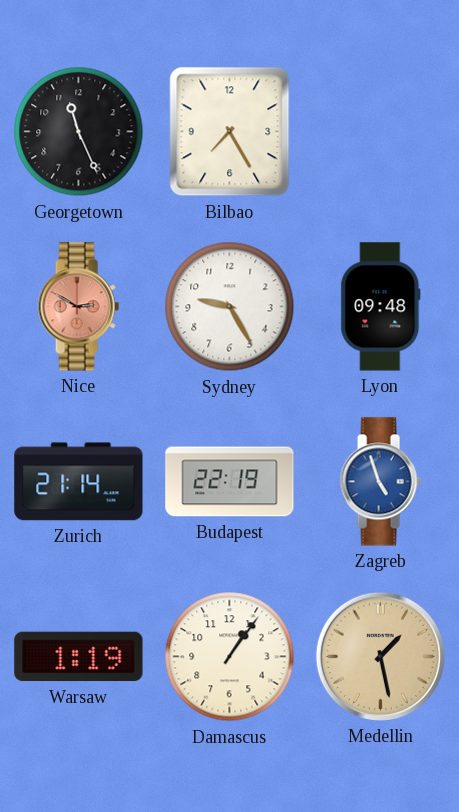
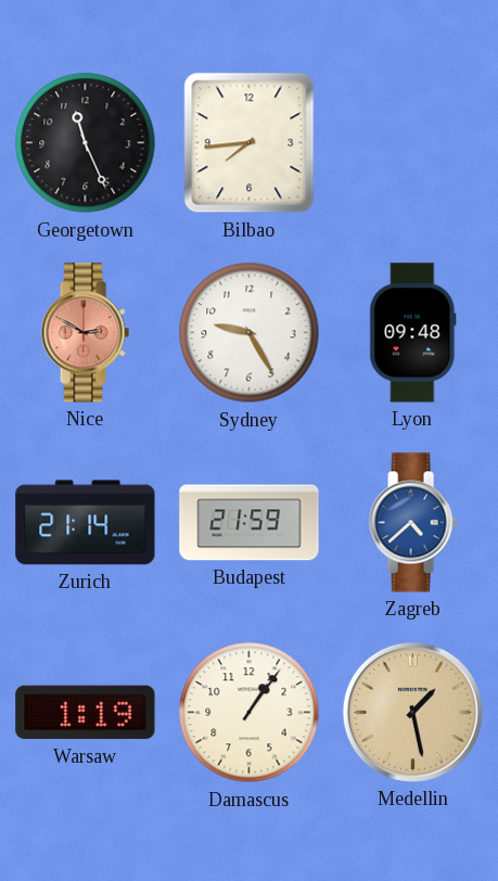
Bilbao: 7:25 -> 7:44 (250, 143)
Budapest: 22:19 -> 21:59 (250, 523)
Zagreb: 4:57 -> 4:38 (412, 523)
